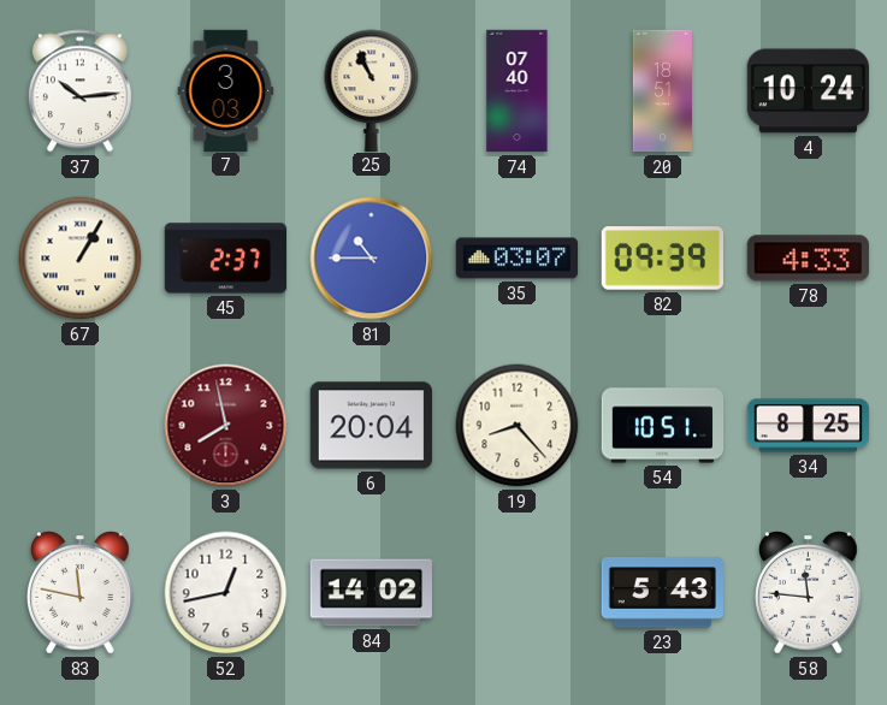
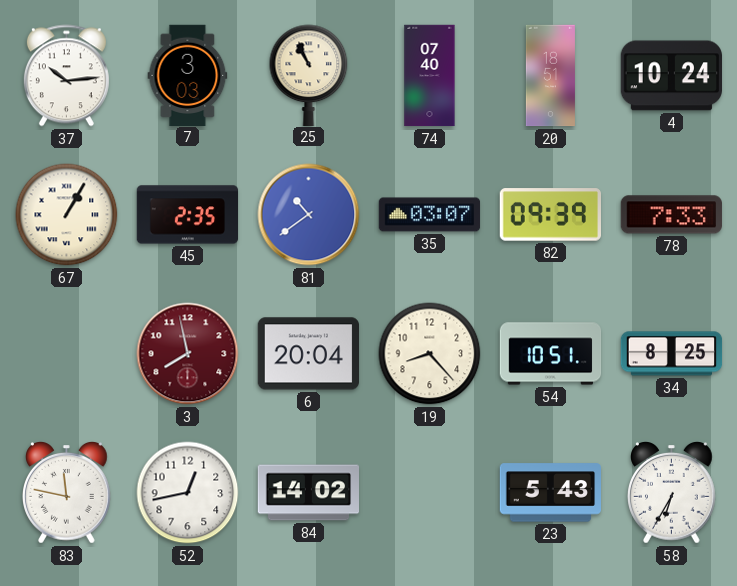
45: 2:37 -> 2:35 (188, 215)
81: 10:45 -> 10:39 (309, 215)
78: 4:33 -> 7:33 (671, 215)
58: 11:46 -> 6:35 (672, 493)
